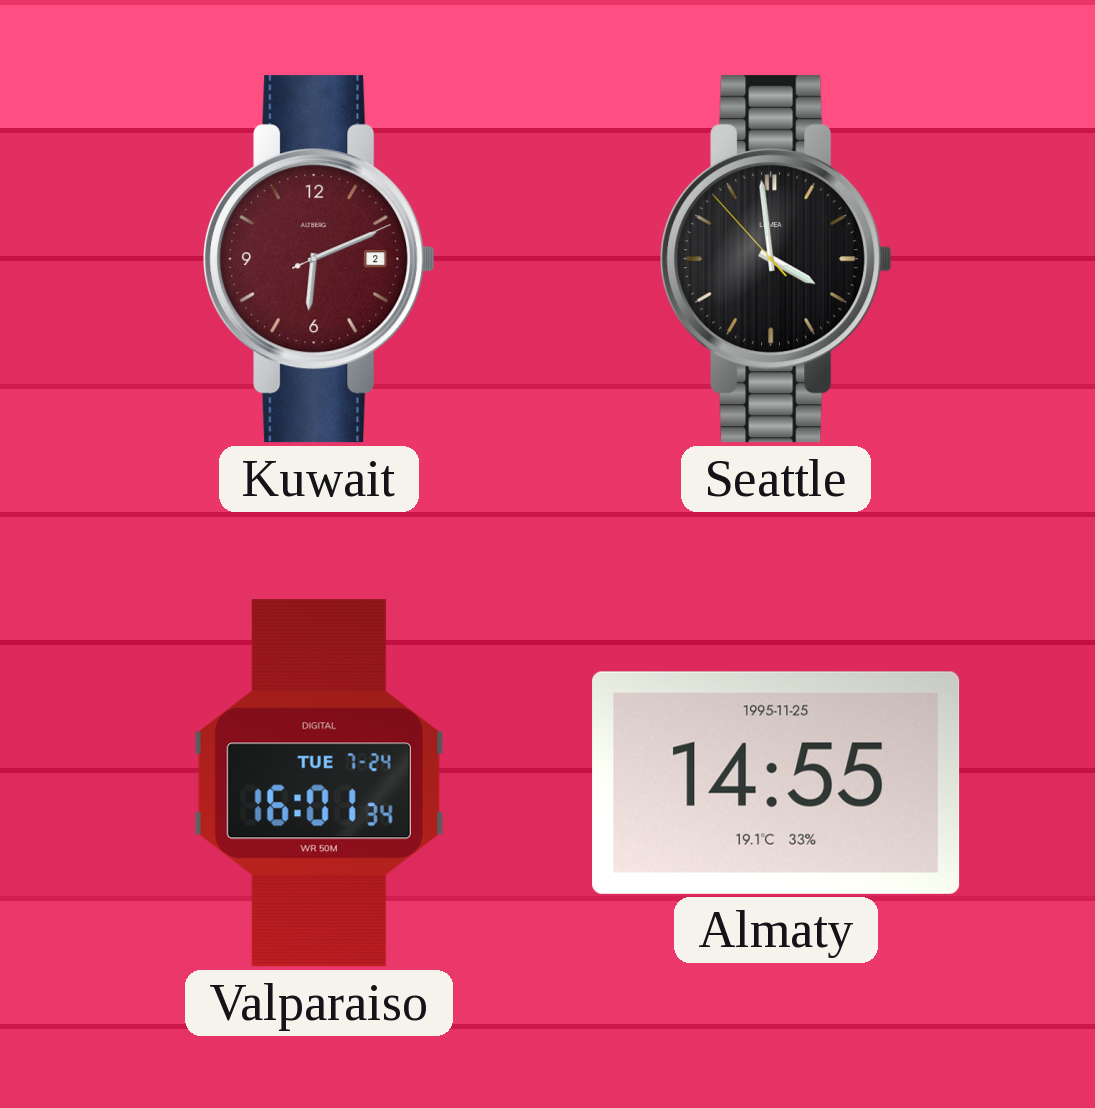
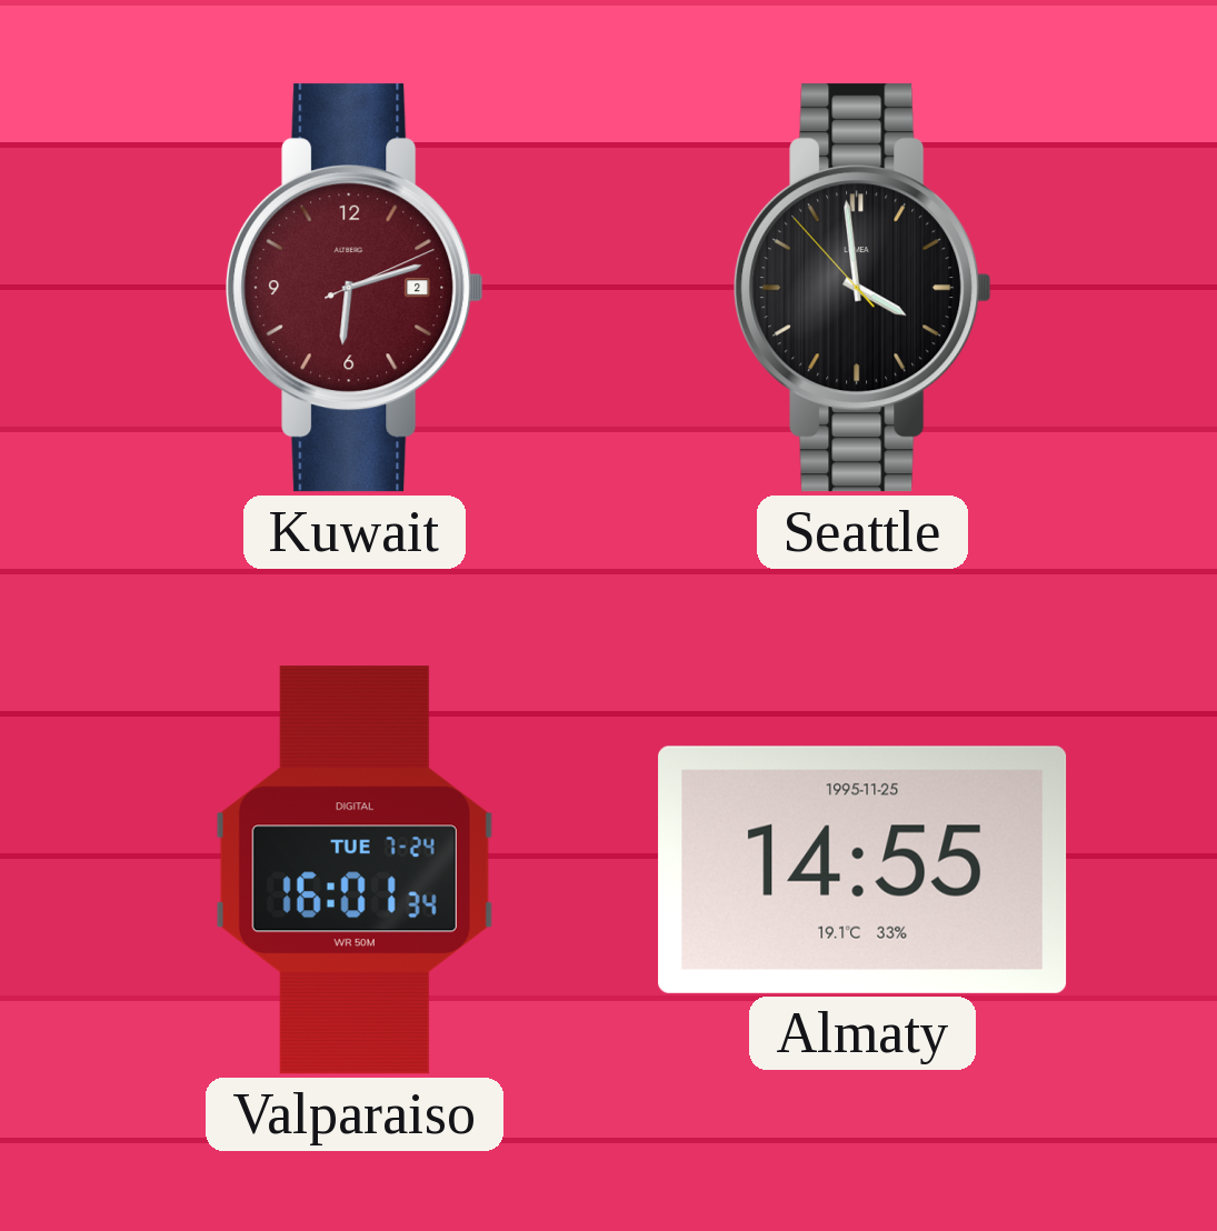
Kuwait: 6:11 -> 6:12 (355, 288)
